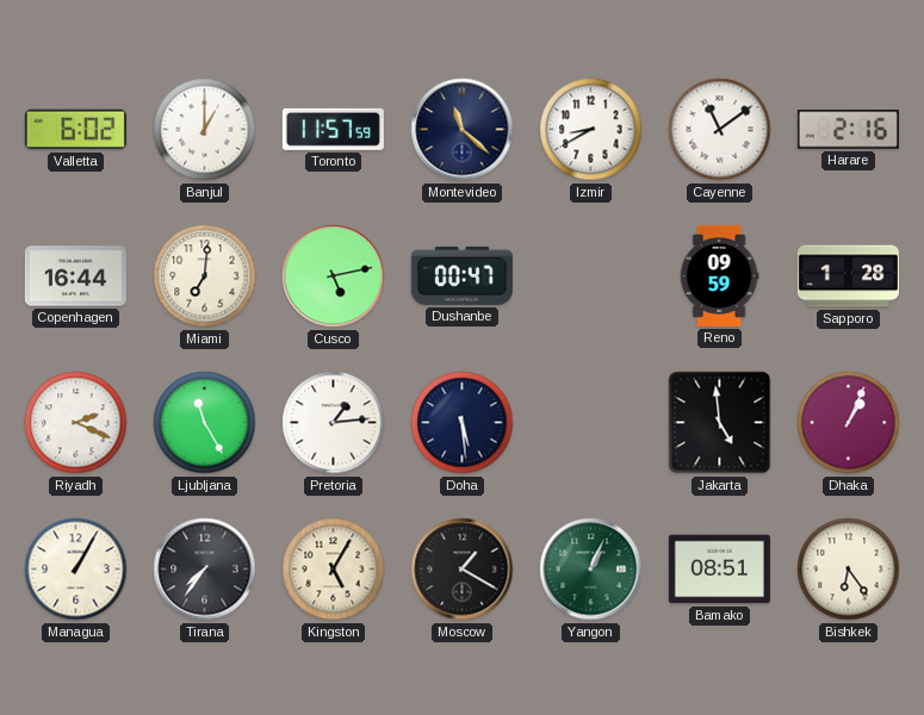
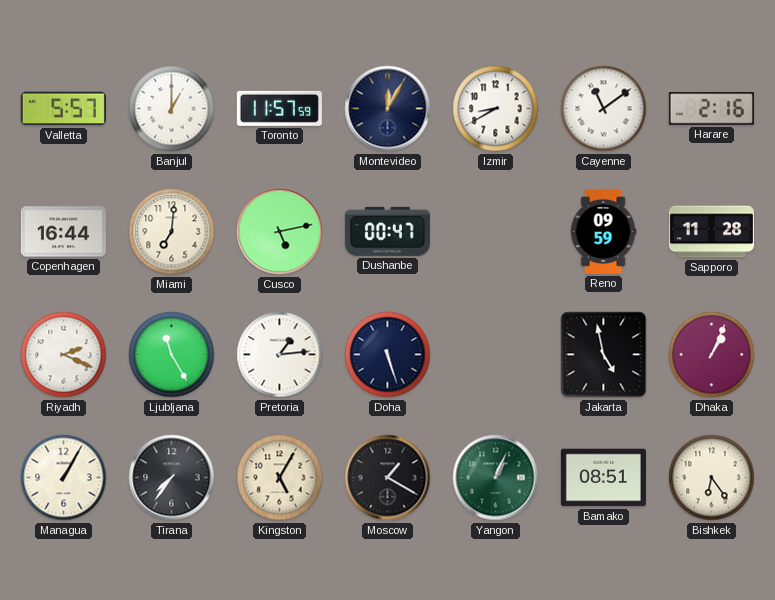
Valletta: 6:02 -> 5:57 (63, 109)
Montevideo: 11:22 -> 12:05 (388, 109)
Sapporo: 1:28 -> 11:28 (711, 232)
Doha: 5:29 -> 5:27 (388, 355)
Jakarta: 4:59 -> 4:58 (604, 355)
